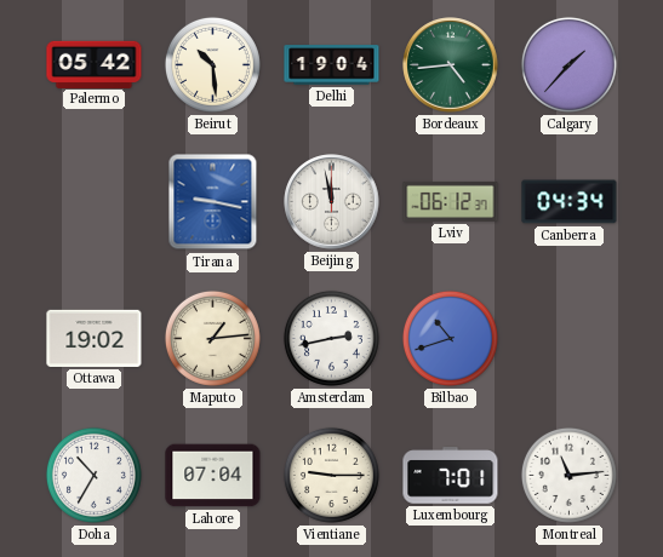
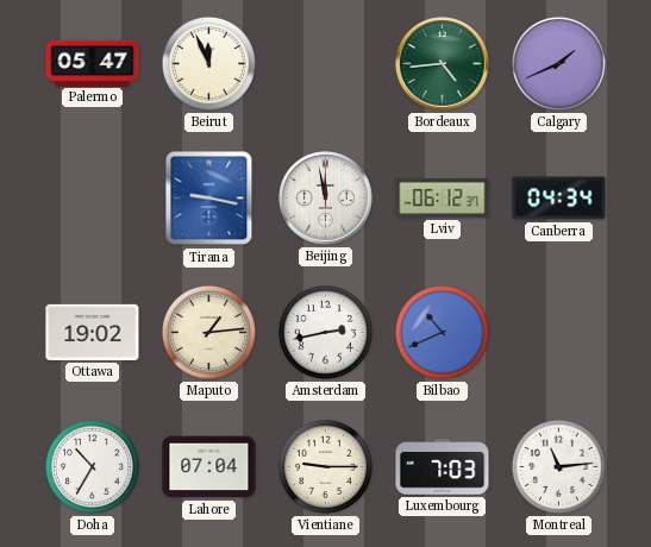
Palermo: 05:42 -> 05:47 (93, 63)
Beirut: 10:29 -> 11:56 (208, 63)
Delhi: 19:04 -> none (332, 65)
Calgary: 1:37 -> 1:41 (558, 63)
Bilbao: 10:42 -> 10:41 (442, 332)
Luxembourg: 7:01 -> 7:03 (443, 467)
